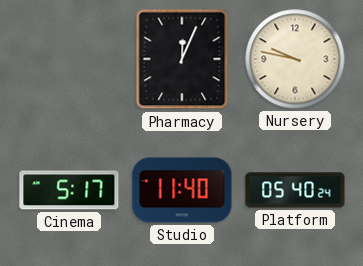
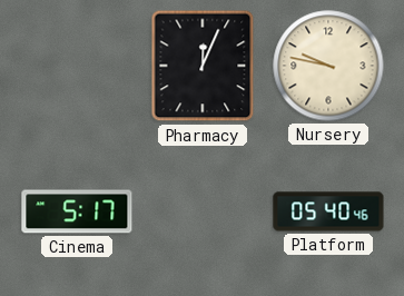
Studio: 11:40 -> none (182, 190)
Platform: 05:40:24 -> 05:40:46 (328, 211)
